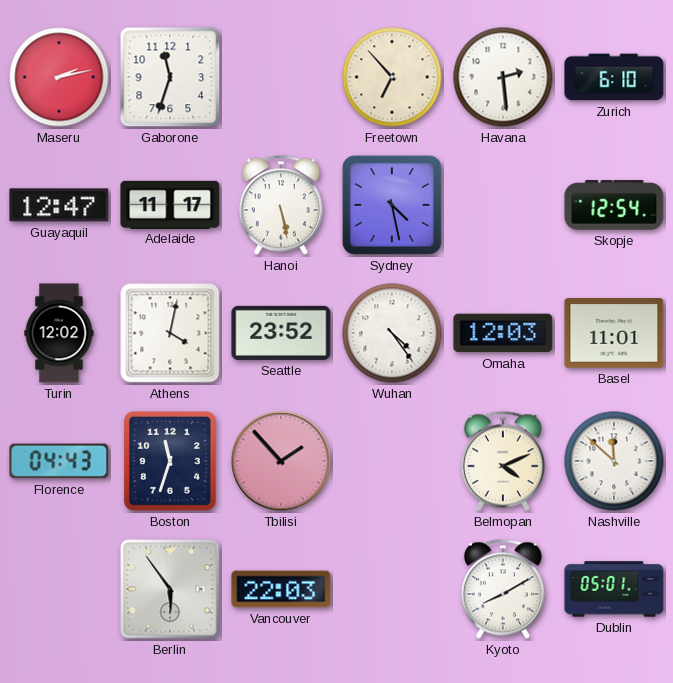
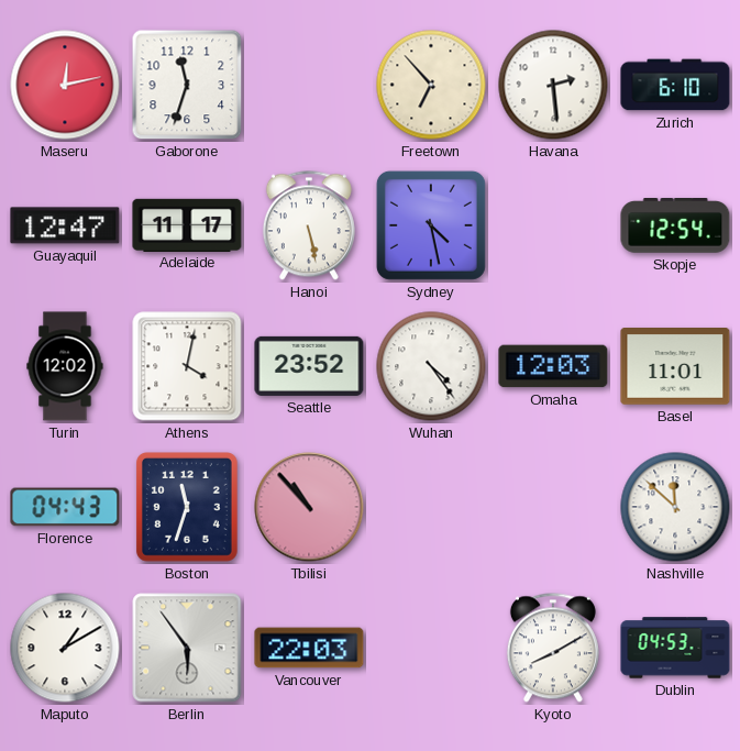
Maseru: 2:13 -> 12:13 (65, 85)
Tbilisi: 1:53 -> 10:53 (309, 507)
Belmopan: 4:11 -> none (503, 461)
Maputo: none -> 1:10 (65, 648)
Dublin: 05:01 -> 04:53 (675, 648)
